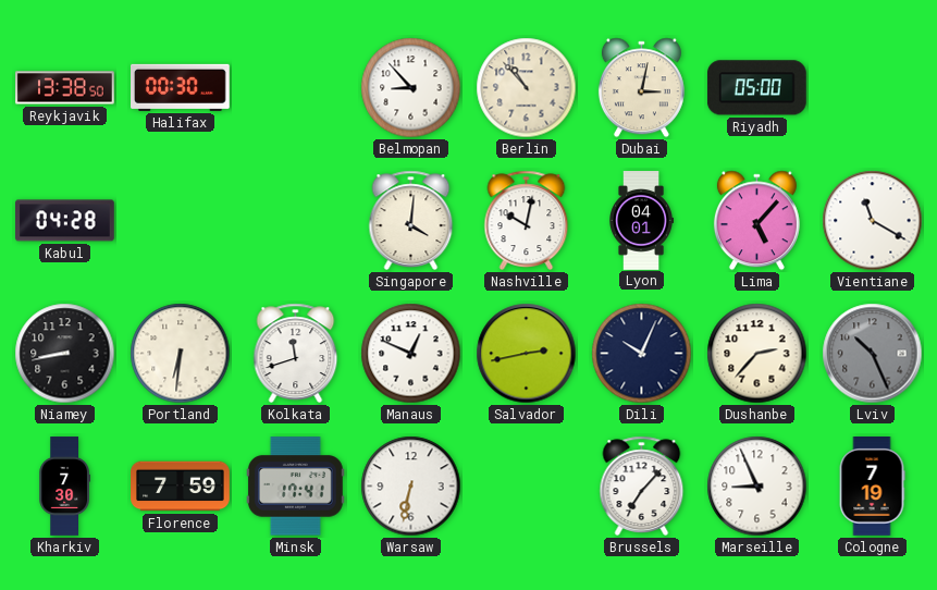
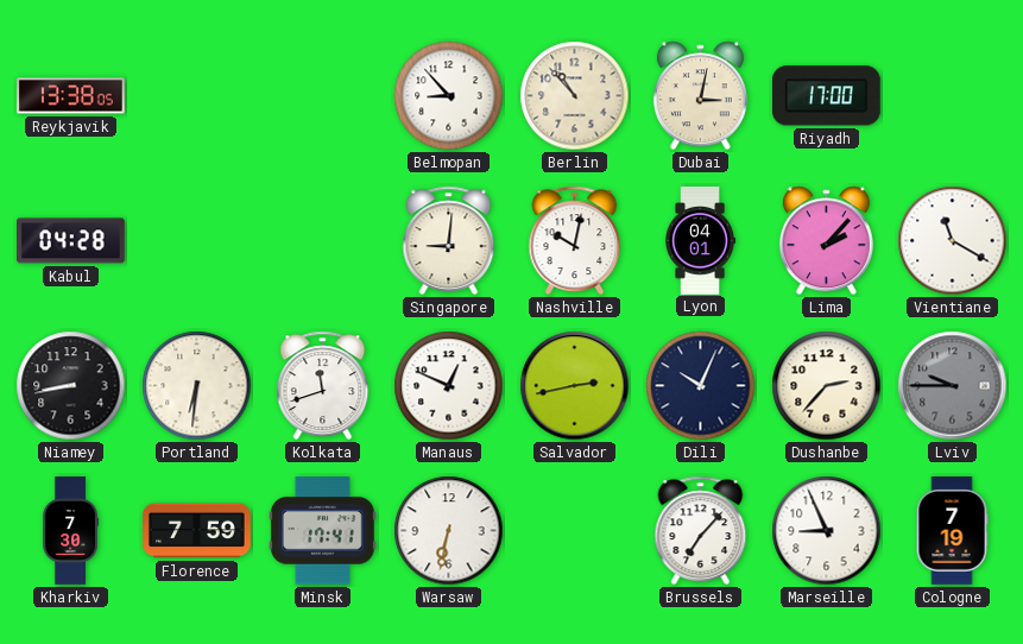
Reykjavik: 13:38:50 -> 13:38:05 (71, 96)
Halifax: 00:30 -> none (181, 87)
Riyadh: 05:00 -> 17:00 (826, 96)
Singapore: 4:01 -> 9:01 (449, 240)
Lima: 5:07 -> 2:07 (826, 241)
Lviv: 10:26 -> 9:45 (953, 386)
